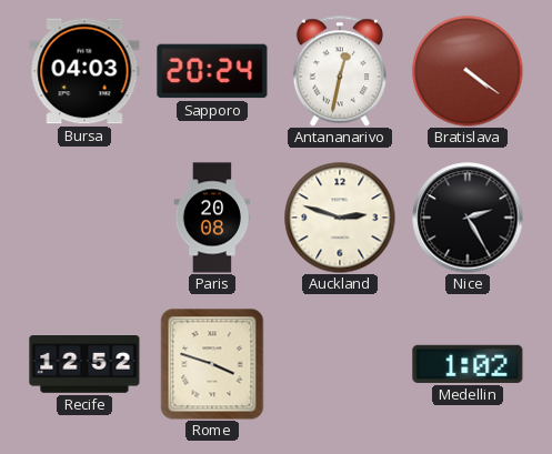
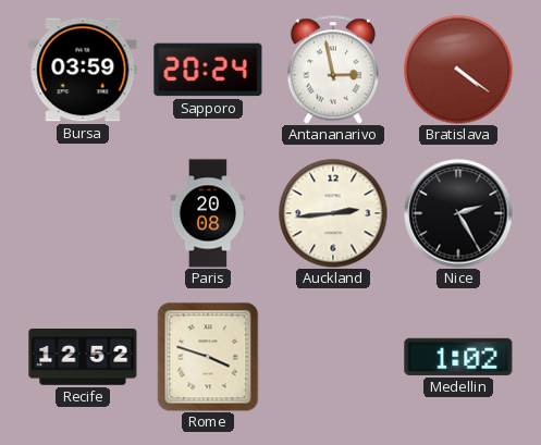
Bursa: 04:03 -> 03:59 (83, 70)
Antananarivo: 12:32 -> 2:58 (333, 70)
Auckland: 2:48 -> 2:44 (333, 213)
